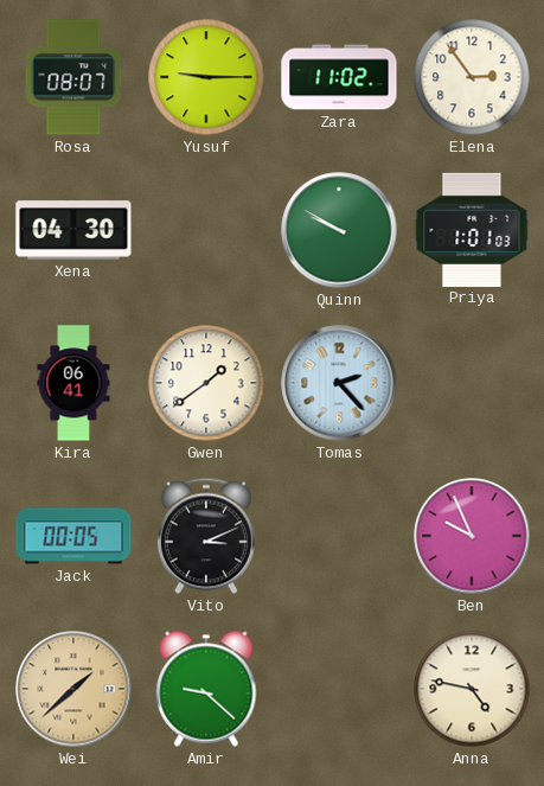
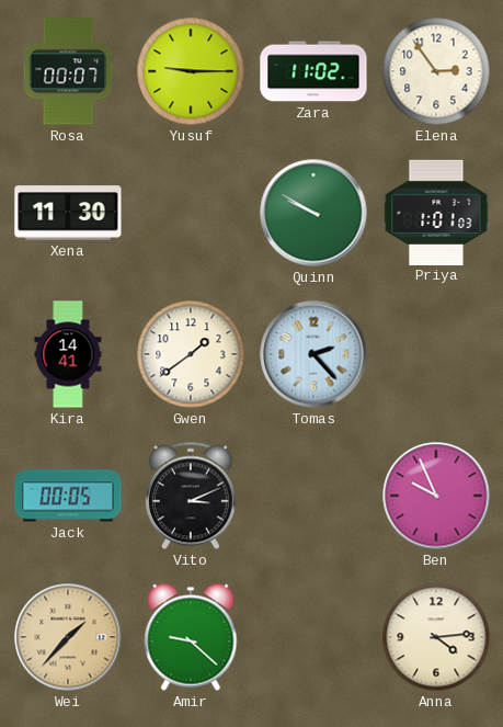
Rosa: 08:07 -> 00:07 (68, 71)
Xena: 04:30 -> 11:30 (68, 213)
Kira: 06:41 -> 14:41 (68, 354)
Wei: 1:38 -> 1:37 (68, 637)
Anna: 4:47 -> 4:14 (436, 637)
